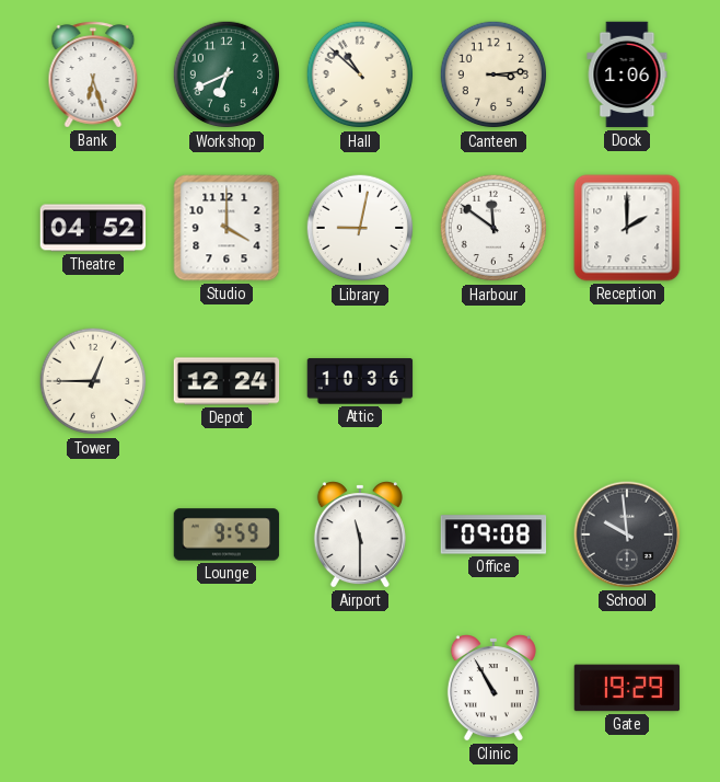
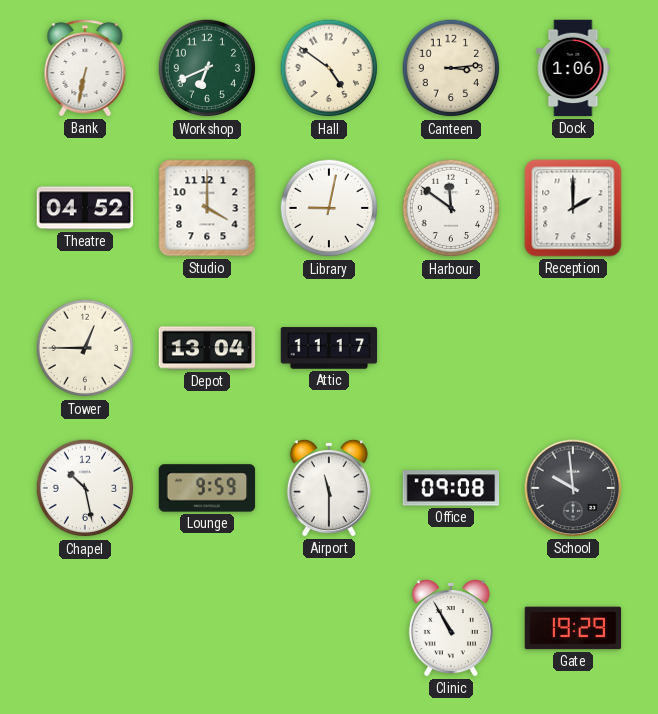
Bank: 6:27 -> 6:32 (85, 68)
Hall: 10:52 -> 4:51 (329, 68)
Depot: 12:24 -> 13:04 (207, 348)
Attic: 10:36 -> 11:17 (329, 348)
Chapel: none -> 10:28 (85, 488)
